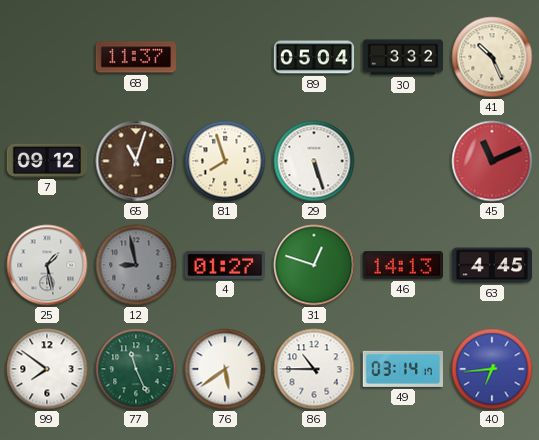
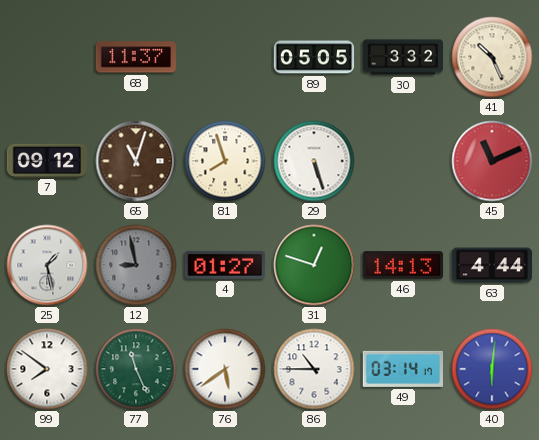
89: 05:04 -> 05:05 (314, 57)
63: 4:45 -> 4:44 (492, 265)
40: 6:44 -> 6:01 (492, 369)
